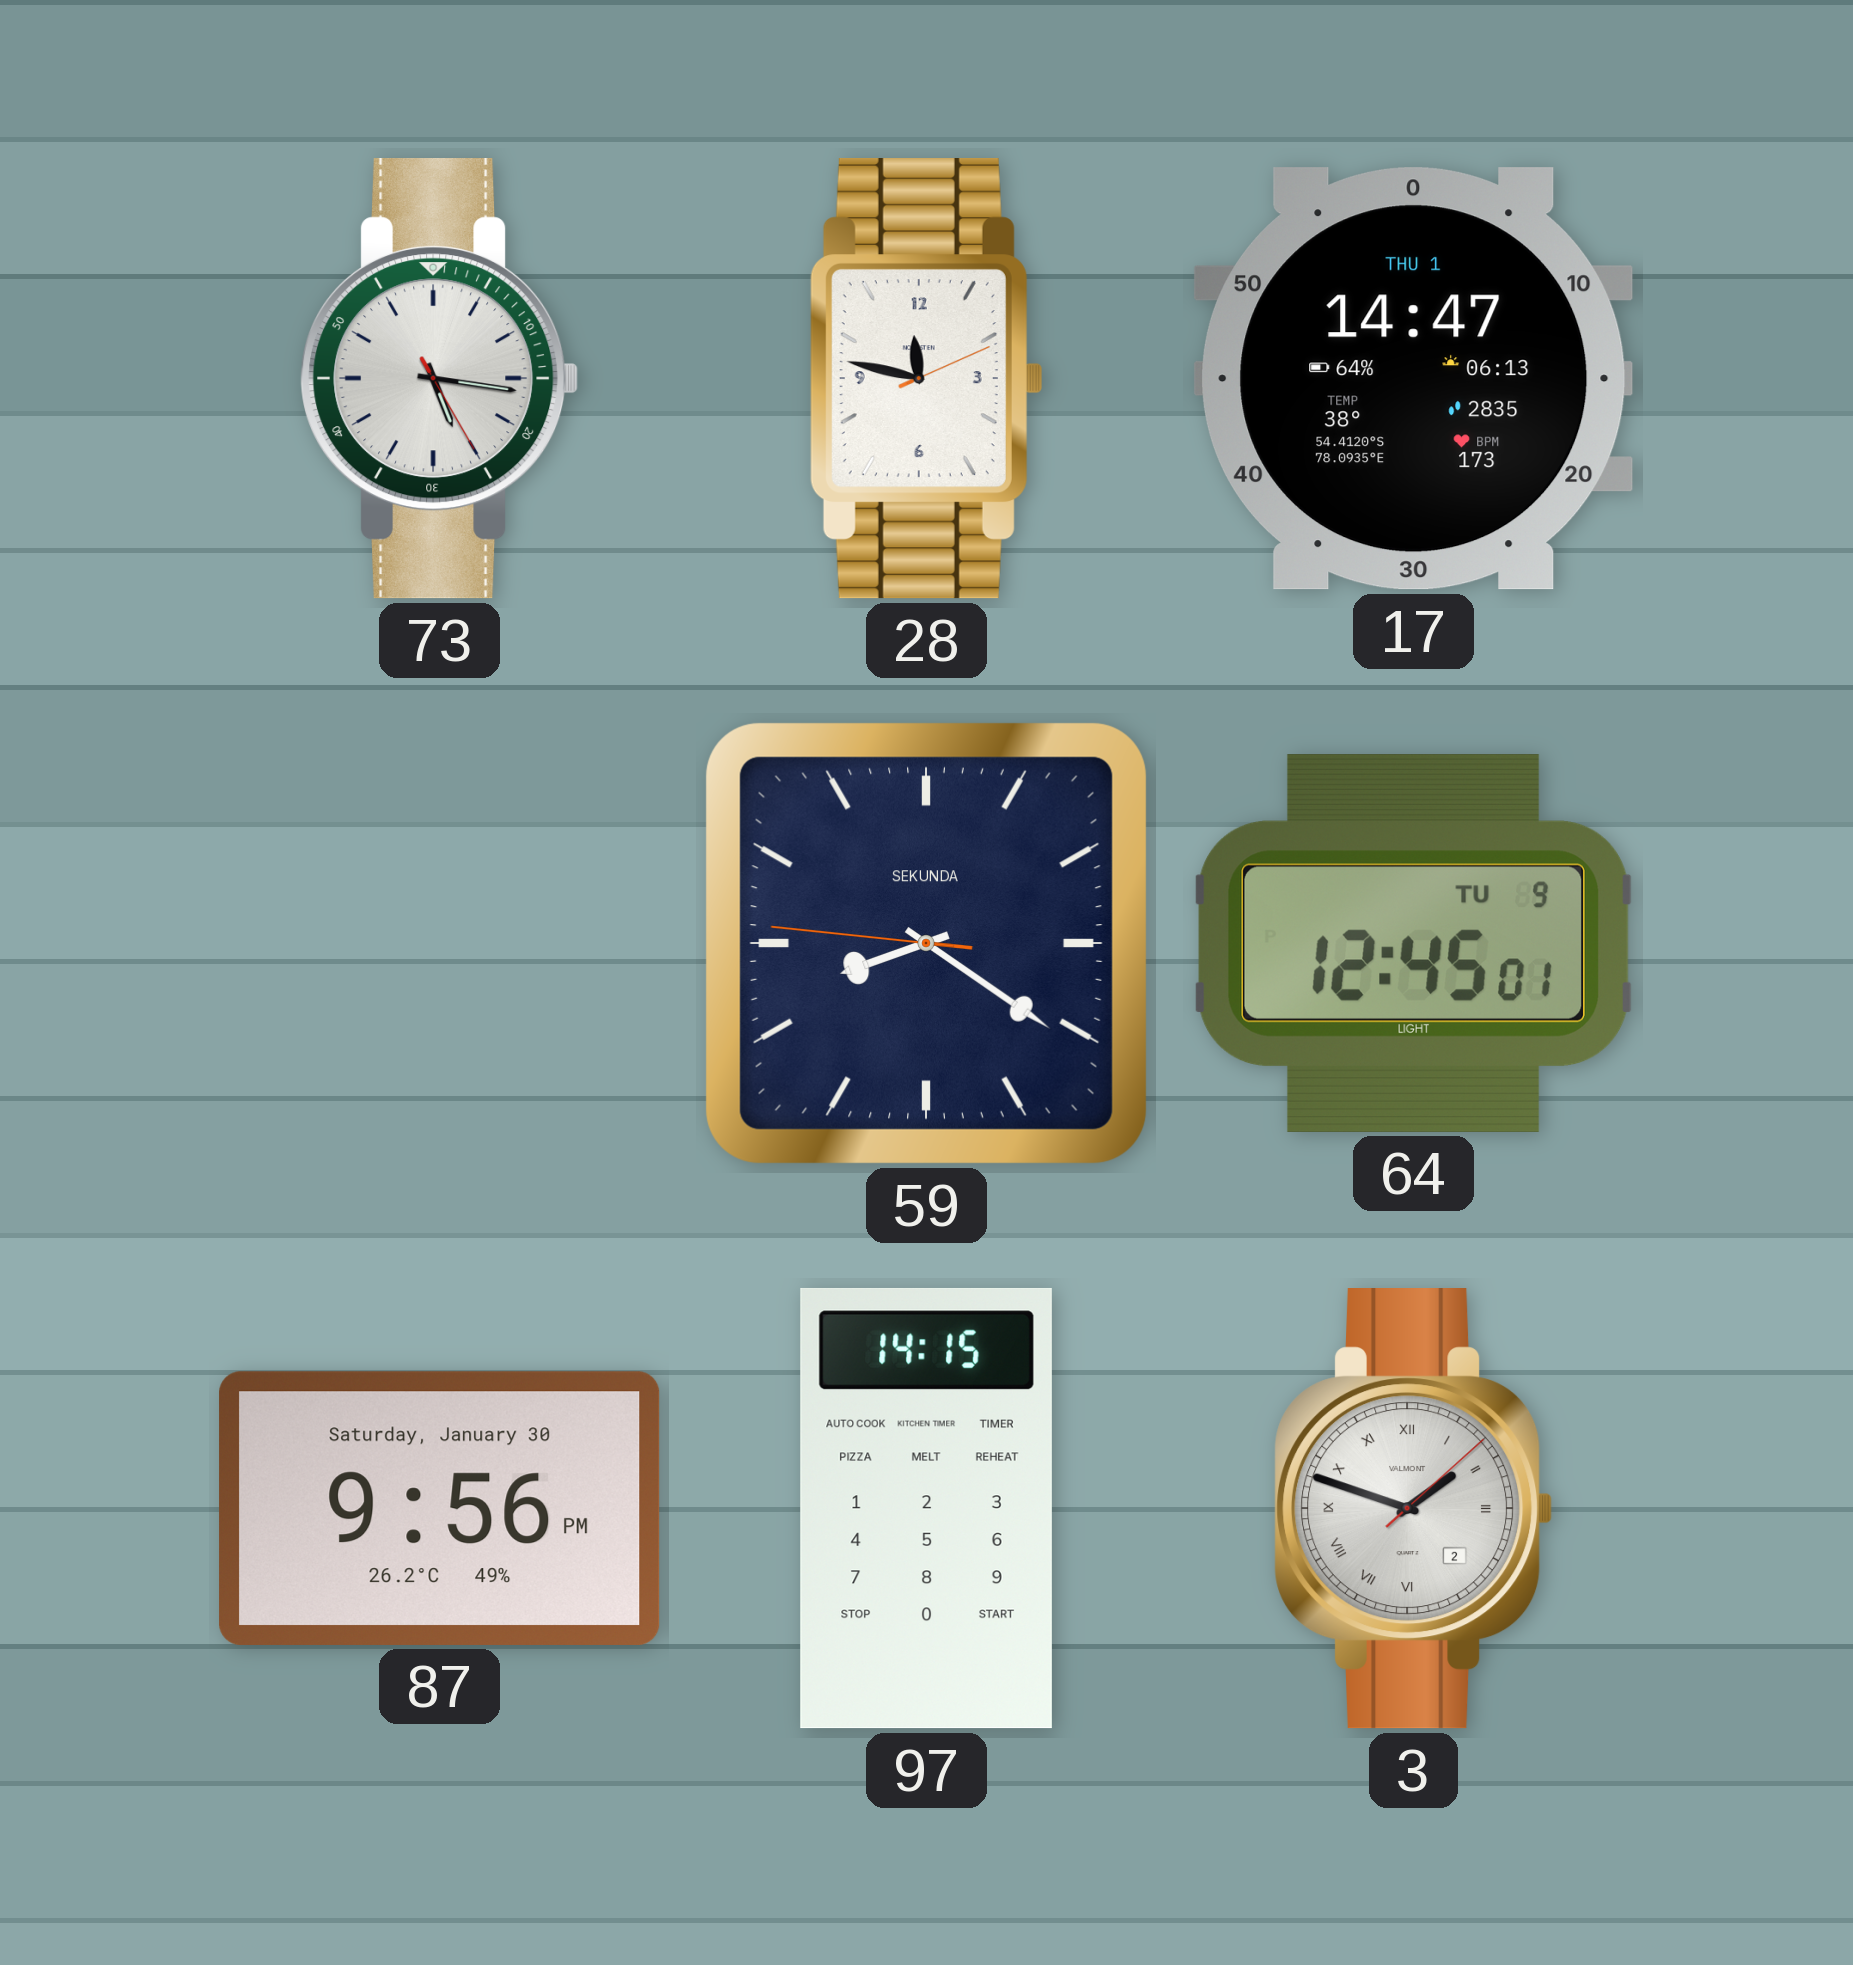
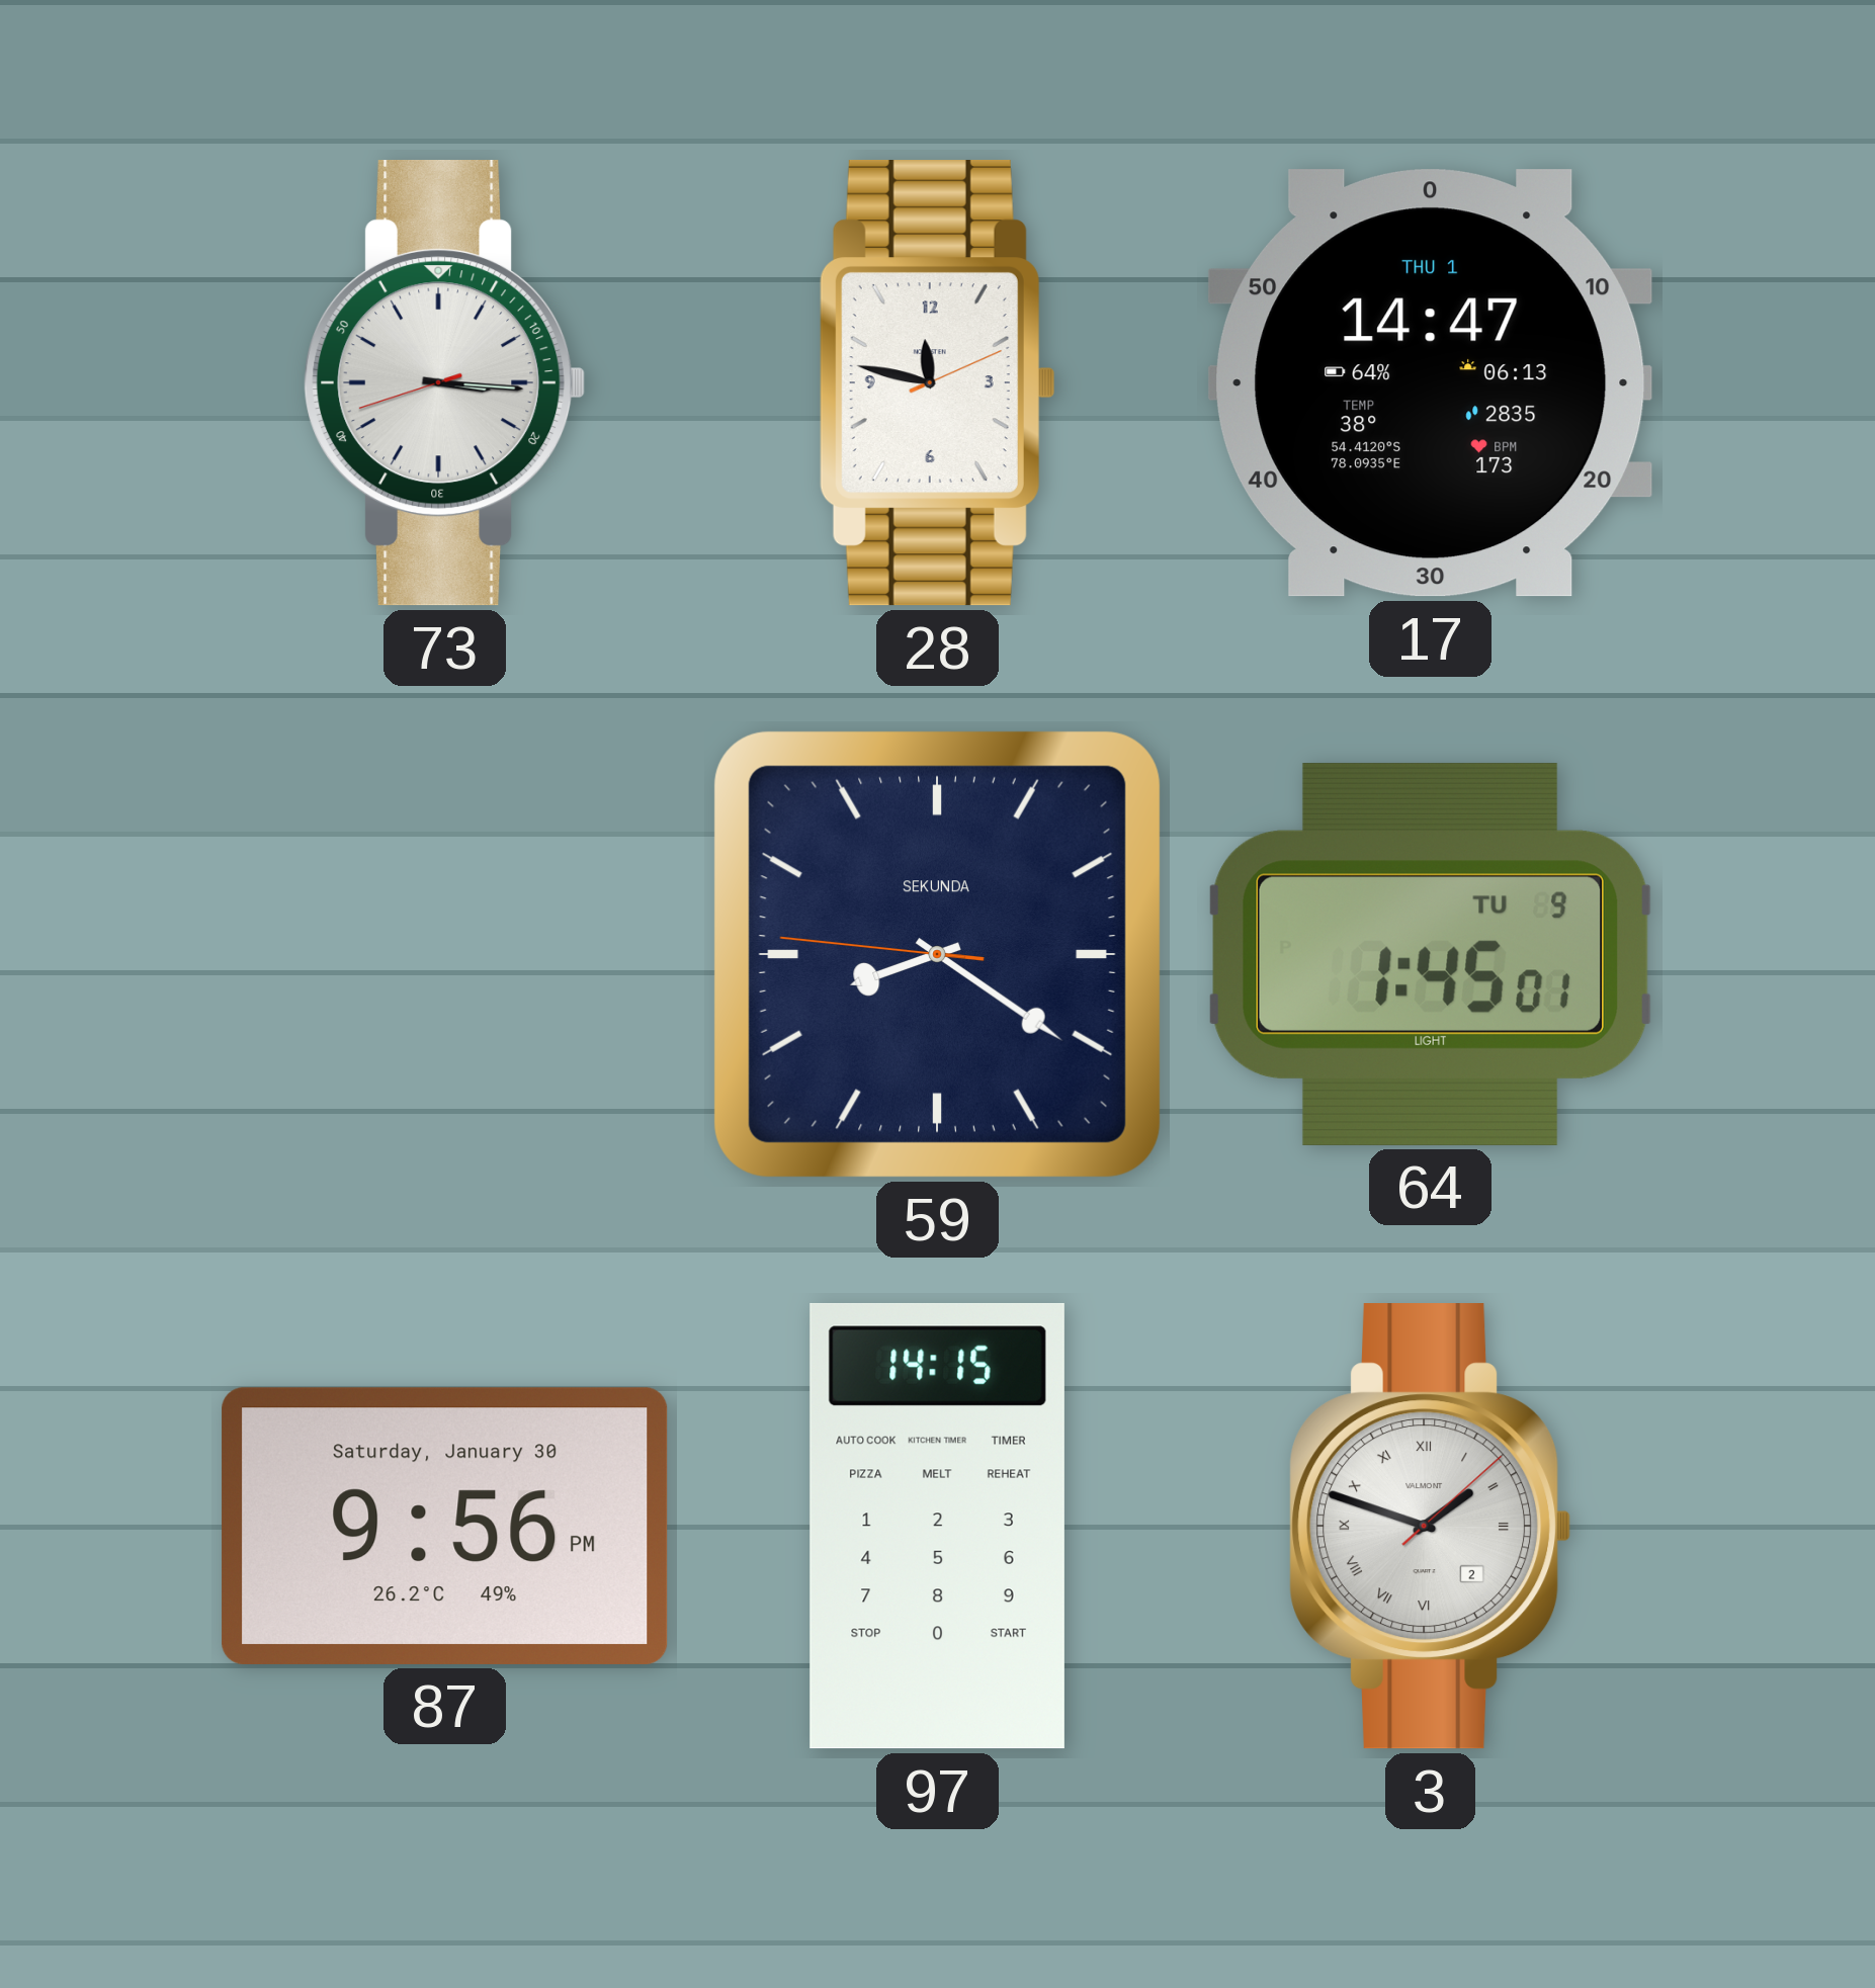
73: 5:16 -> 3:15 (445, 383)
64: 12:45 -> 1:45 (1430, 954)
